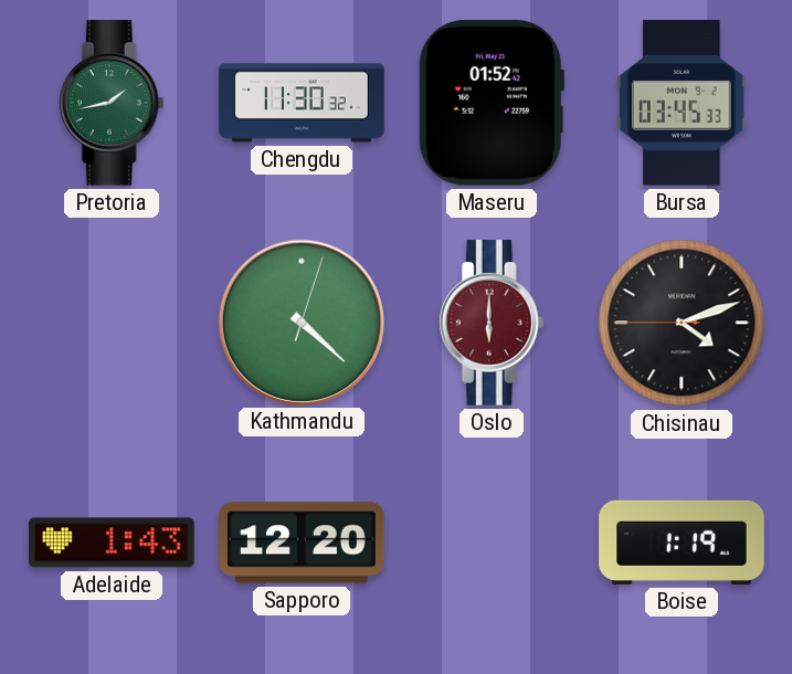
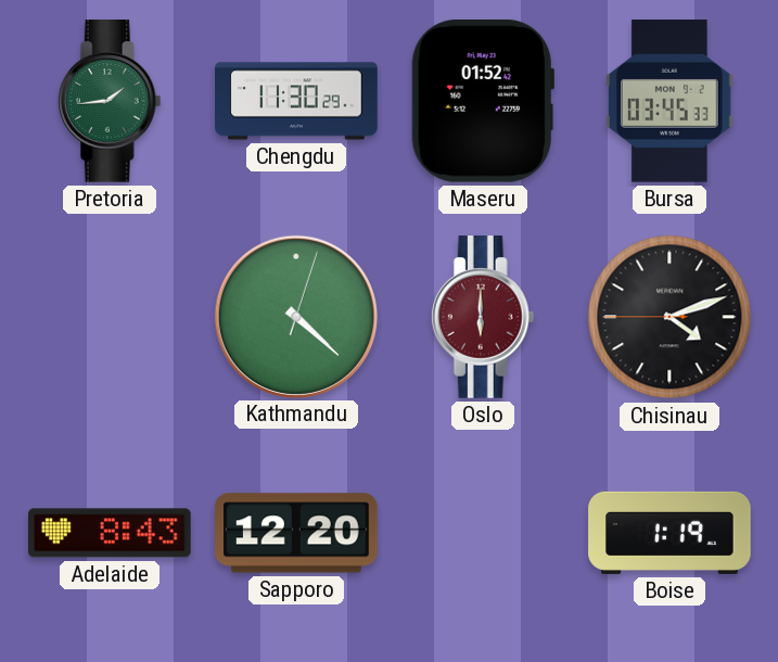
Pretoria: 1:43 -> 1:44 (110, 101)
Chengdu: 11:30:32 -> 11:30:29 (296, 101)
Adelaide: 1:43 -> 8:43 (111, 533)
